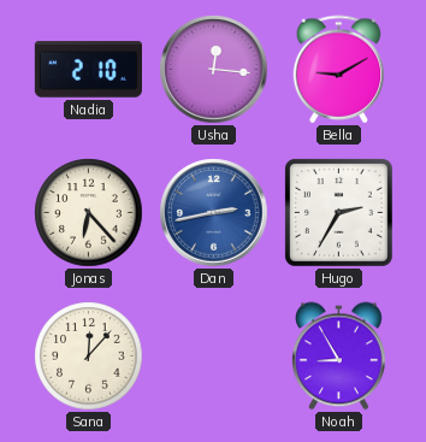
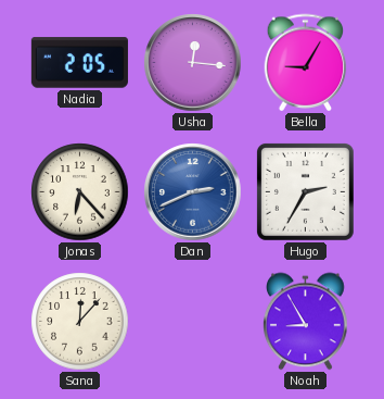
Nadia: 2:10 -> 2:05 (79, 63)
Bella: 9:10 -> 9:05 (306, 63)
Dan: 2:43 -> 2:41 (193, 192)
